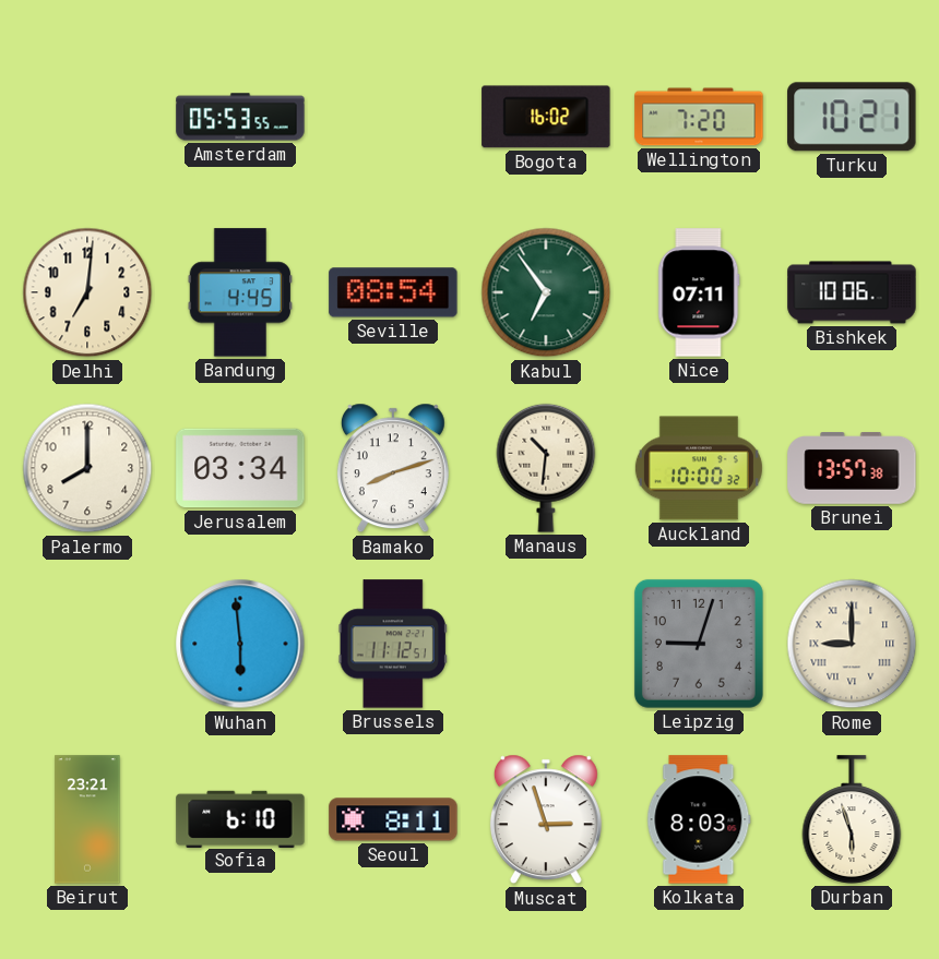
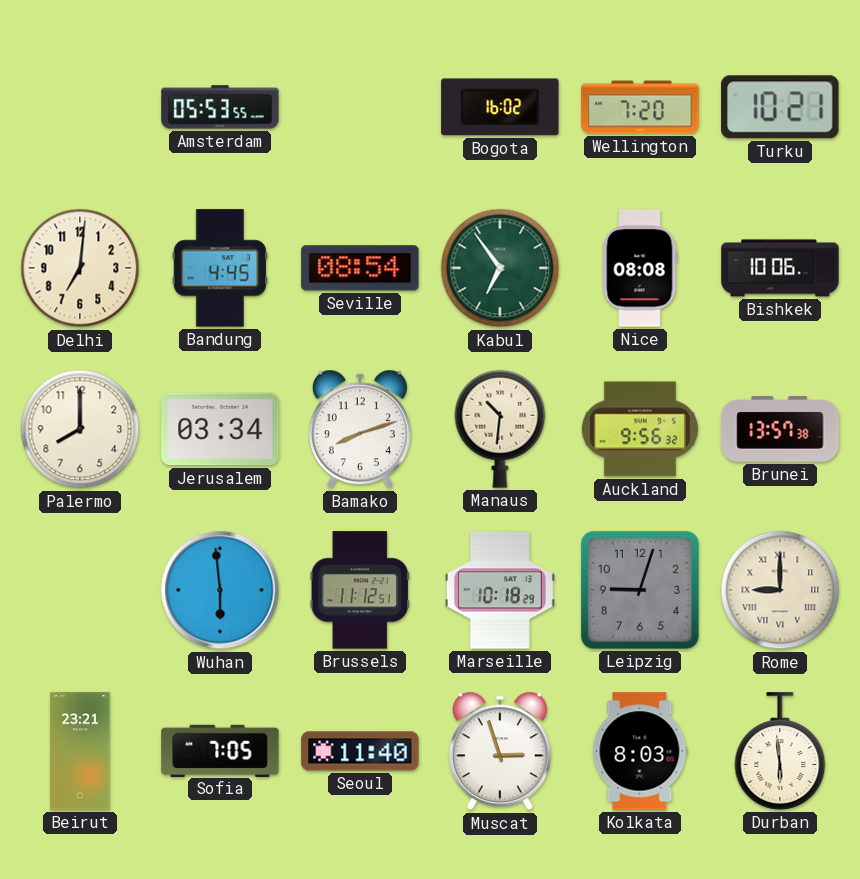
Nice: 07:11 -> 08:08 (640, 268)
Auckland: 10:00 -> 9:56 (640, 429)
Marseille: none -> 10:18 (500, 590)
Sofia: 6:10 -> 7:05 (220, 750)
Seoul: 8:11 -> 11:40 (360, 751)
Durban: 5:57 -> 5:59 (780, 751)
